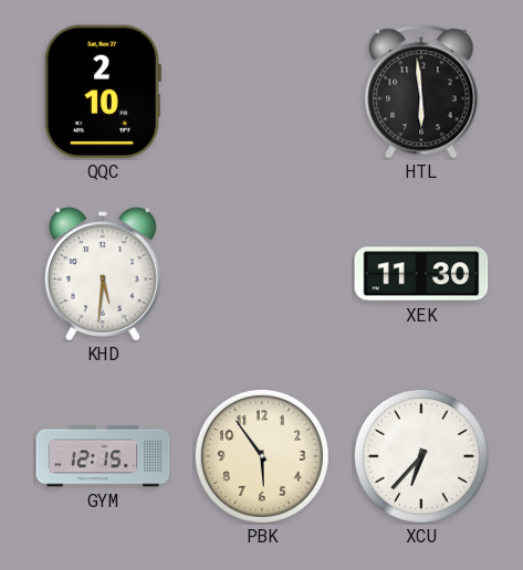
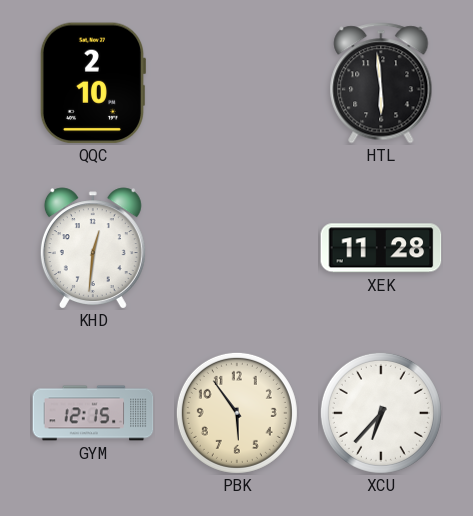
KHD: 5:31 -> 12:31 (93, 248)
XEK: 11:30 -> 11:28 (381, 248)
